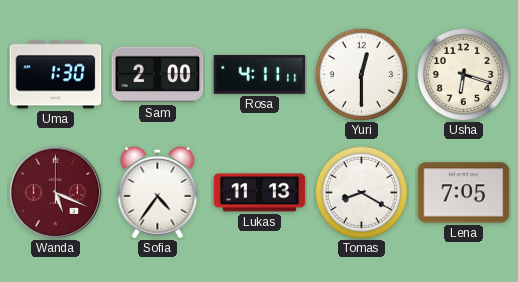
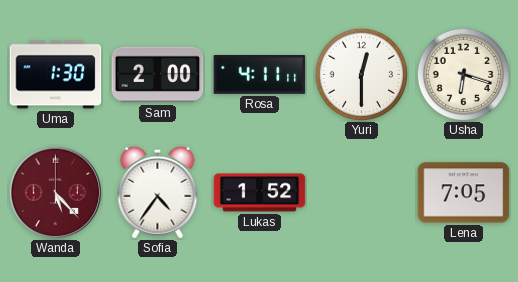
Wanda: 5:19 -> 5:23 (55, 192)
Lukas: 11:13 -> 1:52 (260, 193)
Tomas: 8:20 -> none (361, 192)
